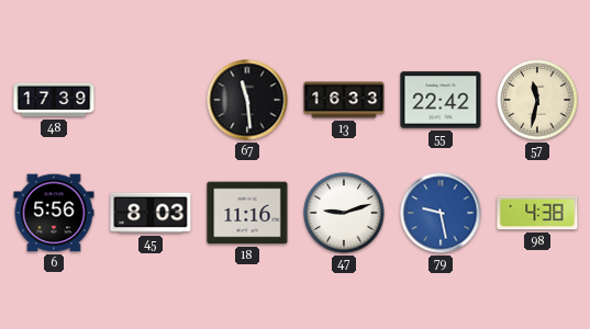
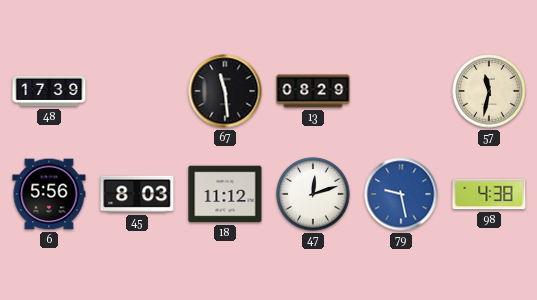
13: 16:33 -> 08:29 (313, 91)
55: 22:42 -> none (441, 100)
18: 11:16 -> 11:12 (225, 194)
47: 9:12 -> 12:12 (313, 194)
